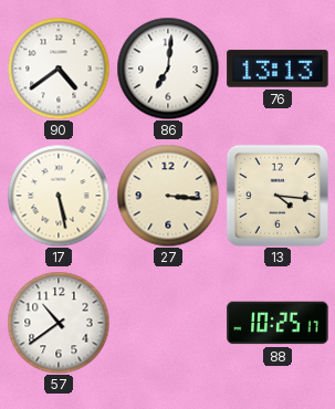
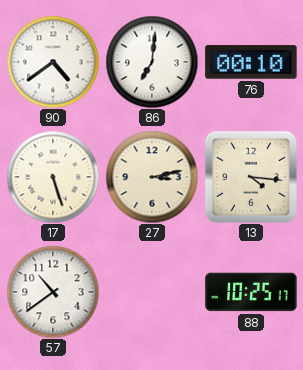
76: 13:13 -> 00:10 (251, 62)
17: 5:28 -> 5:27 (53, 177)
27: 3:16 -> 3:13 (152, 177)
